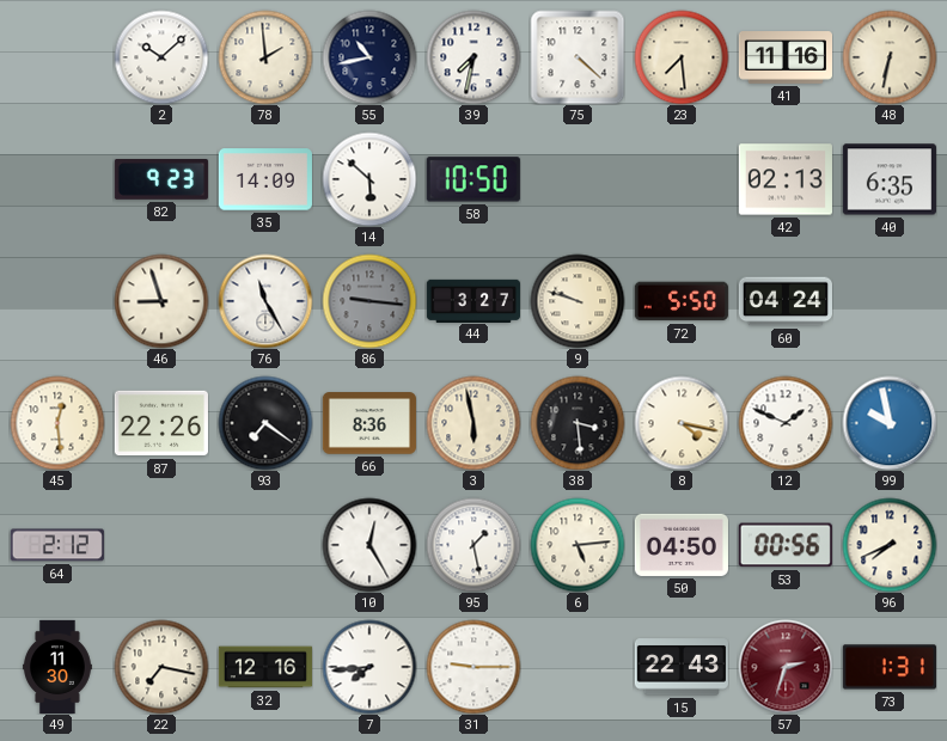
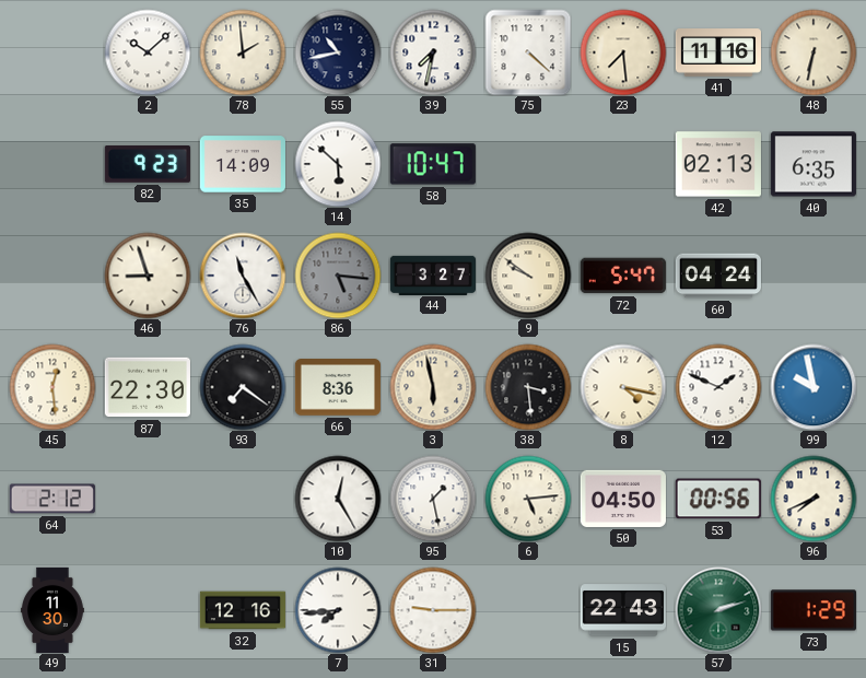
58: 10:50 -> 10:47 (433, 164)
86: 9:16 -> 5:16 (338, 276)
9: 9:48 -> 9:51 (528, 276)
72: 5:50 -> 5:47 (623, 276)
87: 22:26 -> 22:30 (148, 387)
22: 7:17 -> none (161, 667)
57: 2:33 -> 2:12 (718, 610)
57 dial: burgundy -> green (718, 610)
73: 1:31 -> 1:29 (814, 610)
